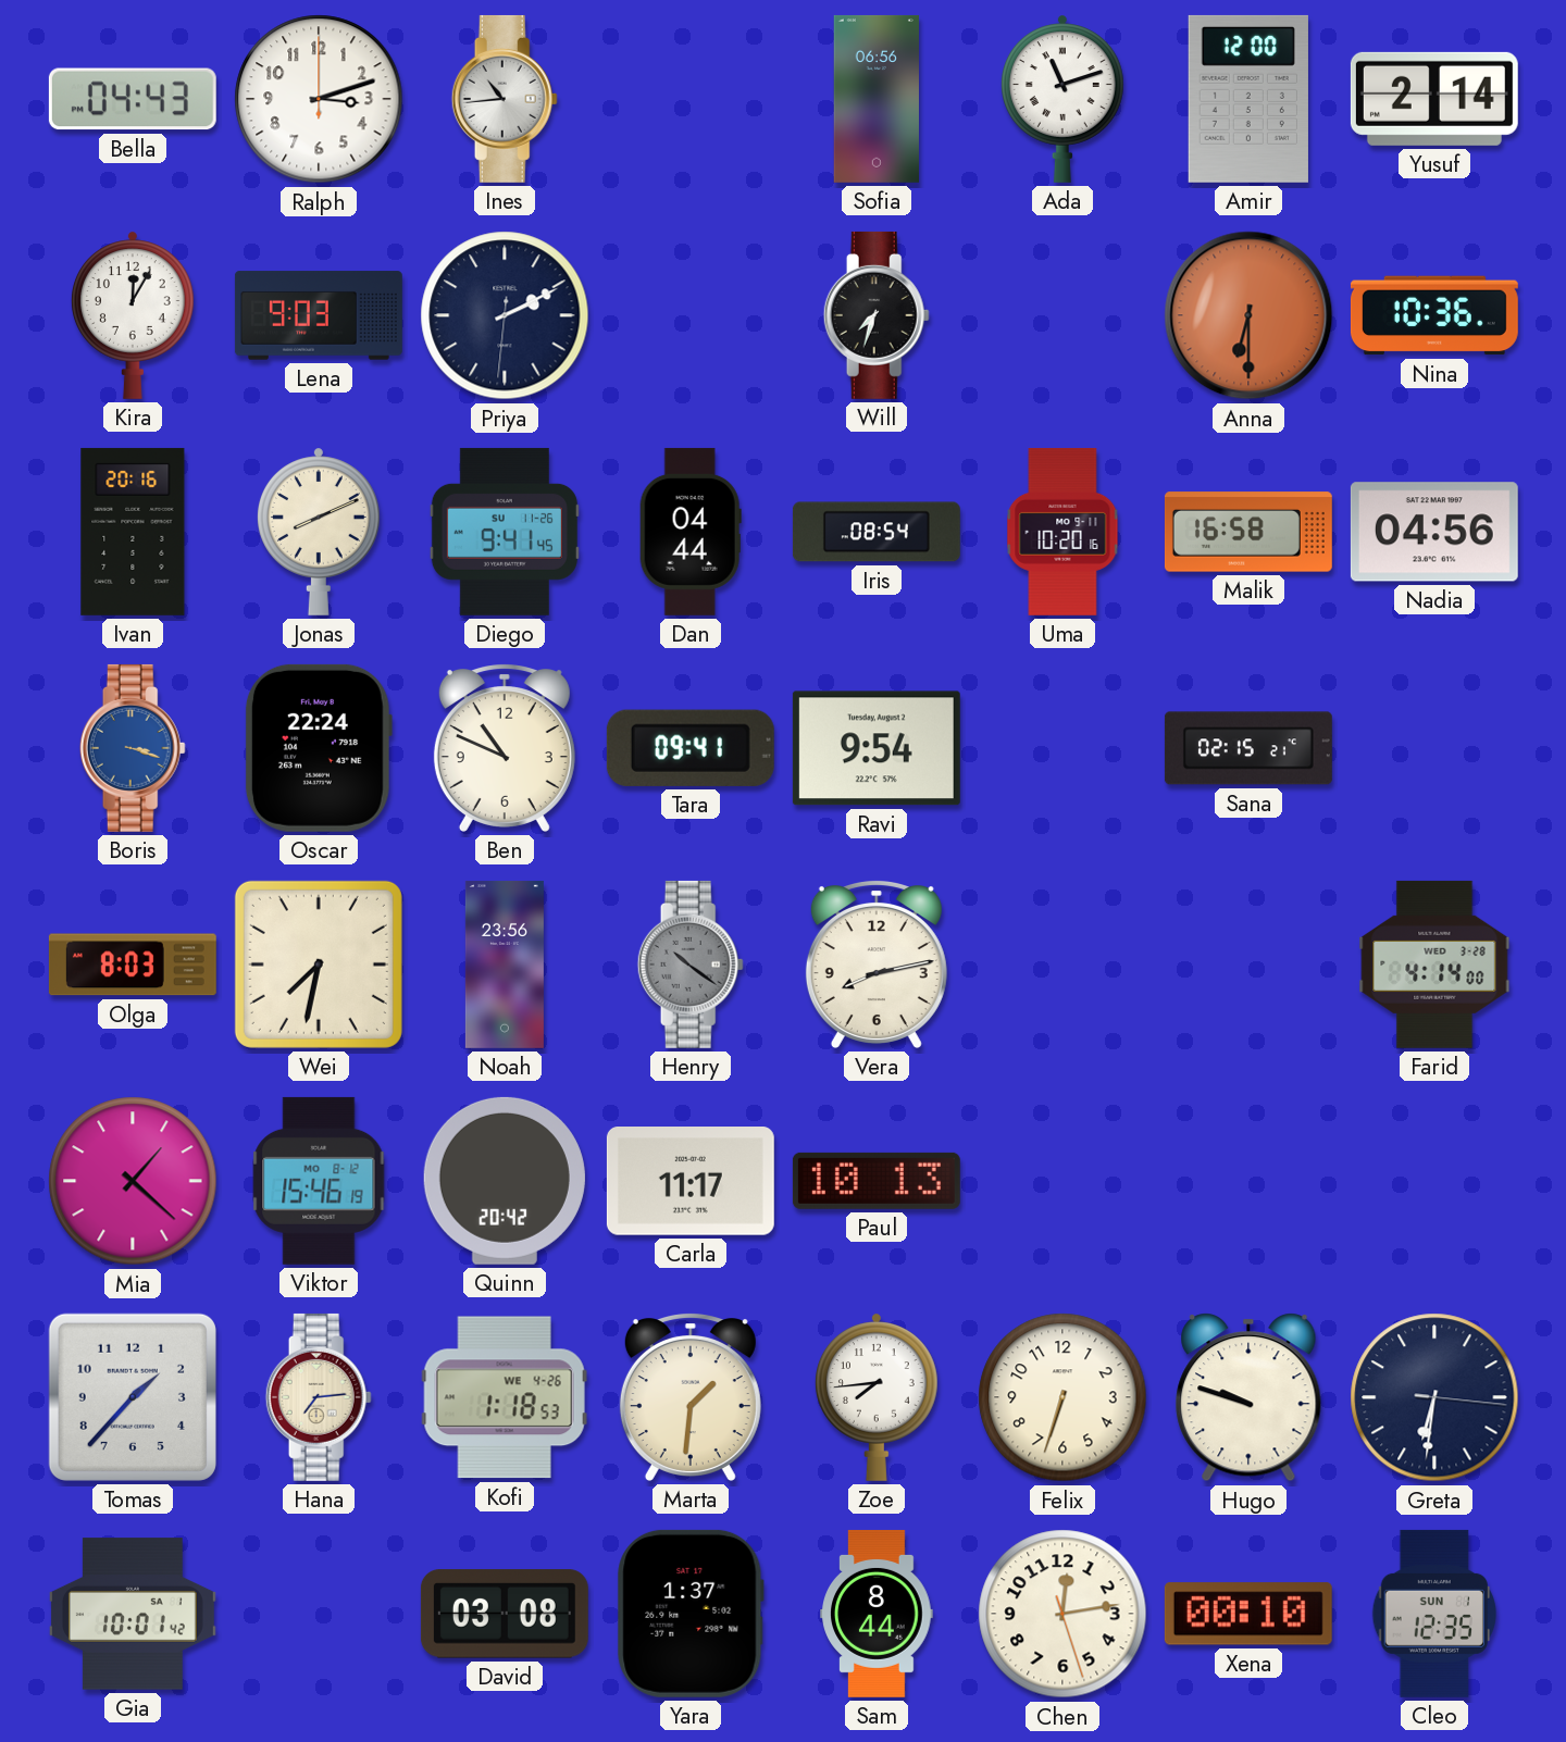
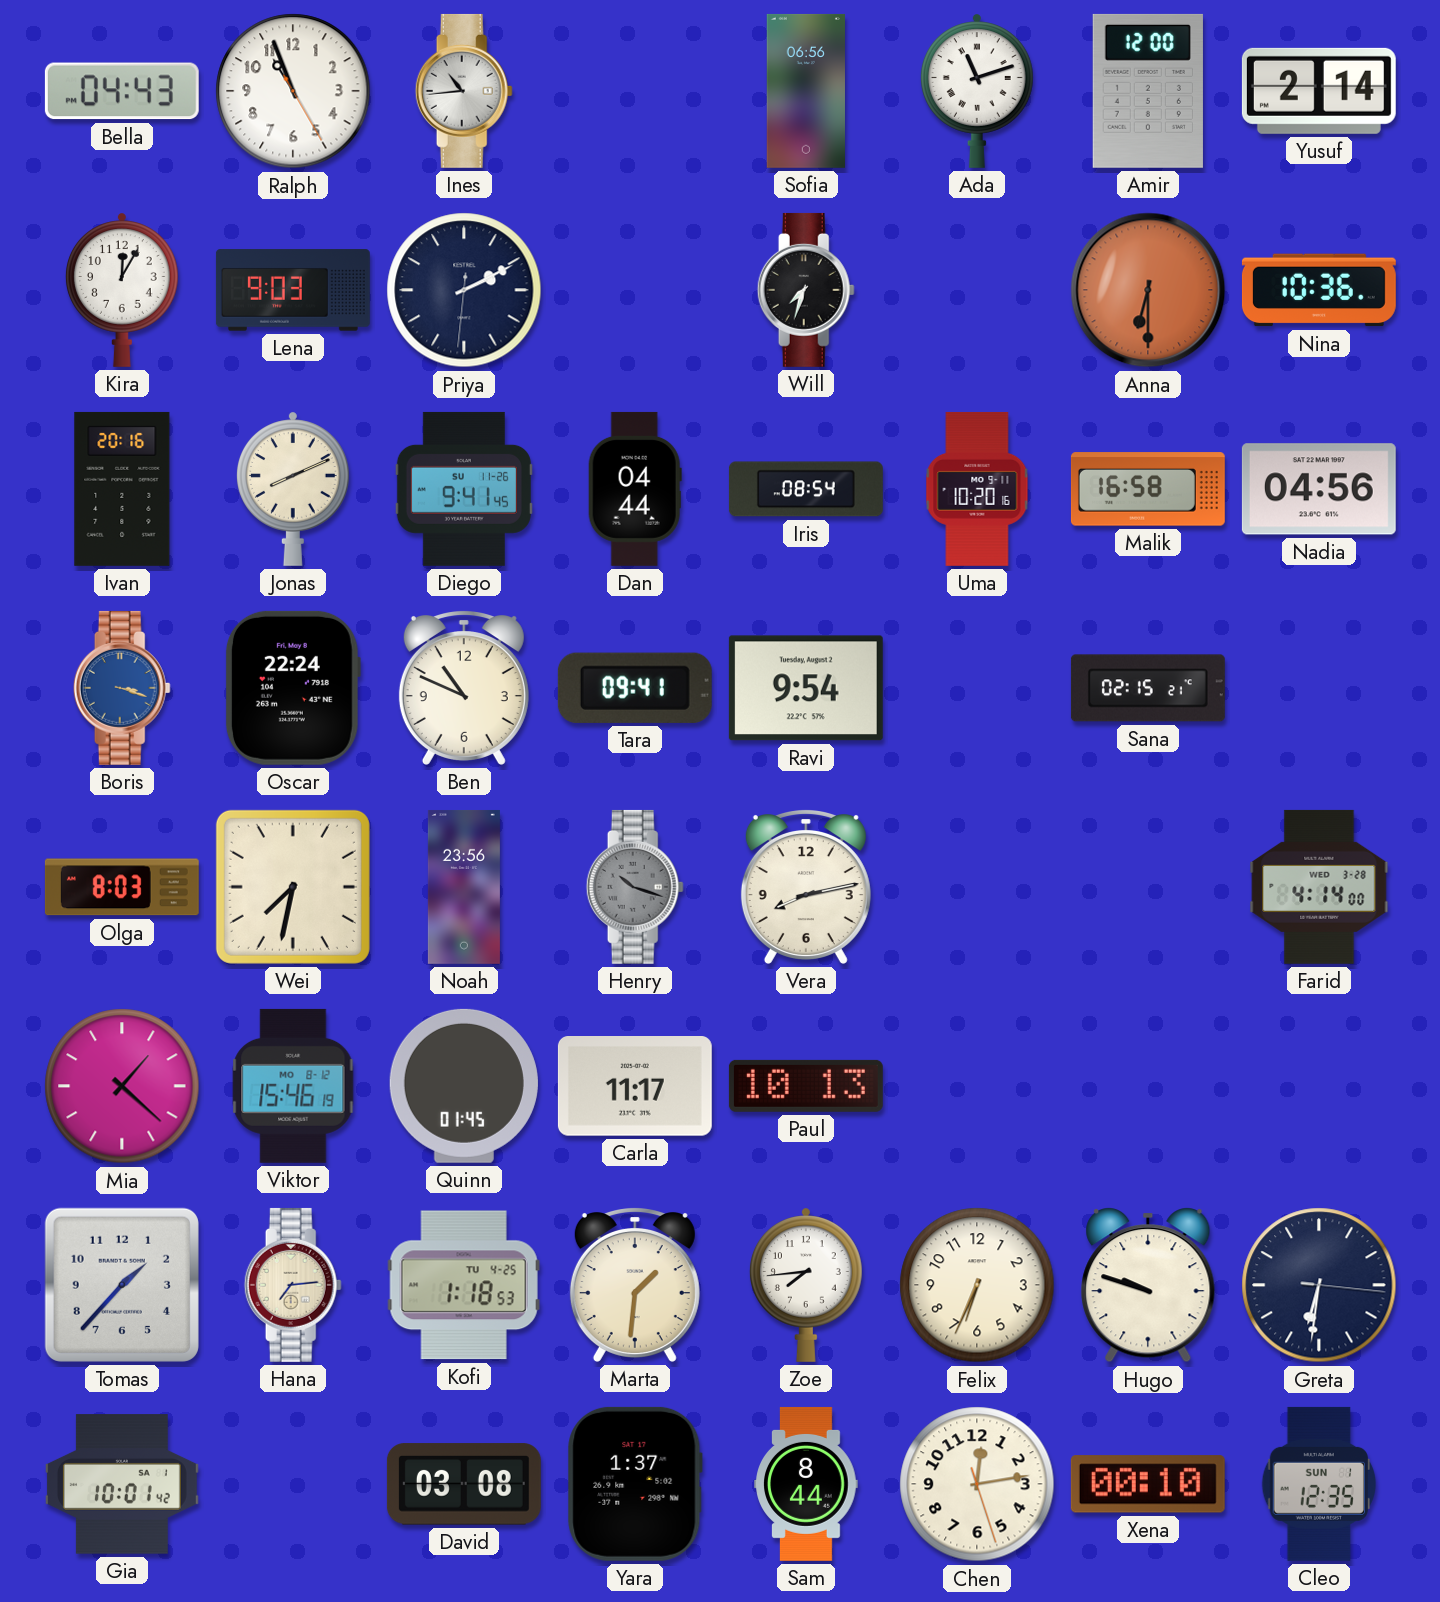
Ralph: 3:12 -> 10:56 (293, 91)
Henry: 10:21 -> 10:18 (635, 887)
Quinn: 20:42 -> 01:45 (464, 1086)
Kofi date: WE 4-26 -> TU 4-25 (464, 1285)
Felix: 6:33 -> 6:34 (977, 1285)
